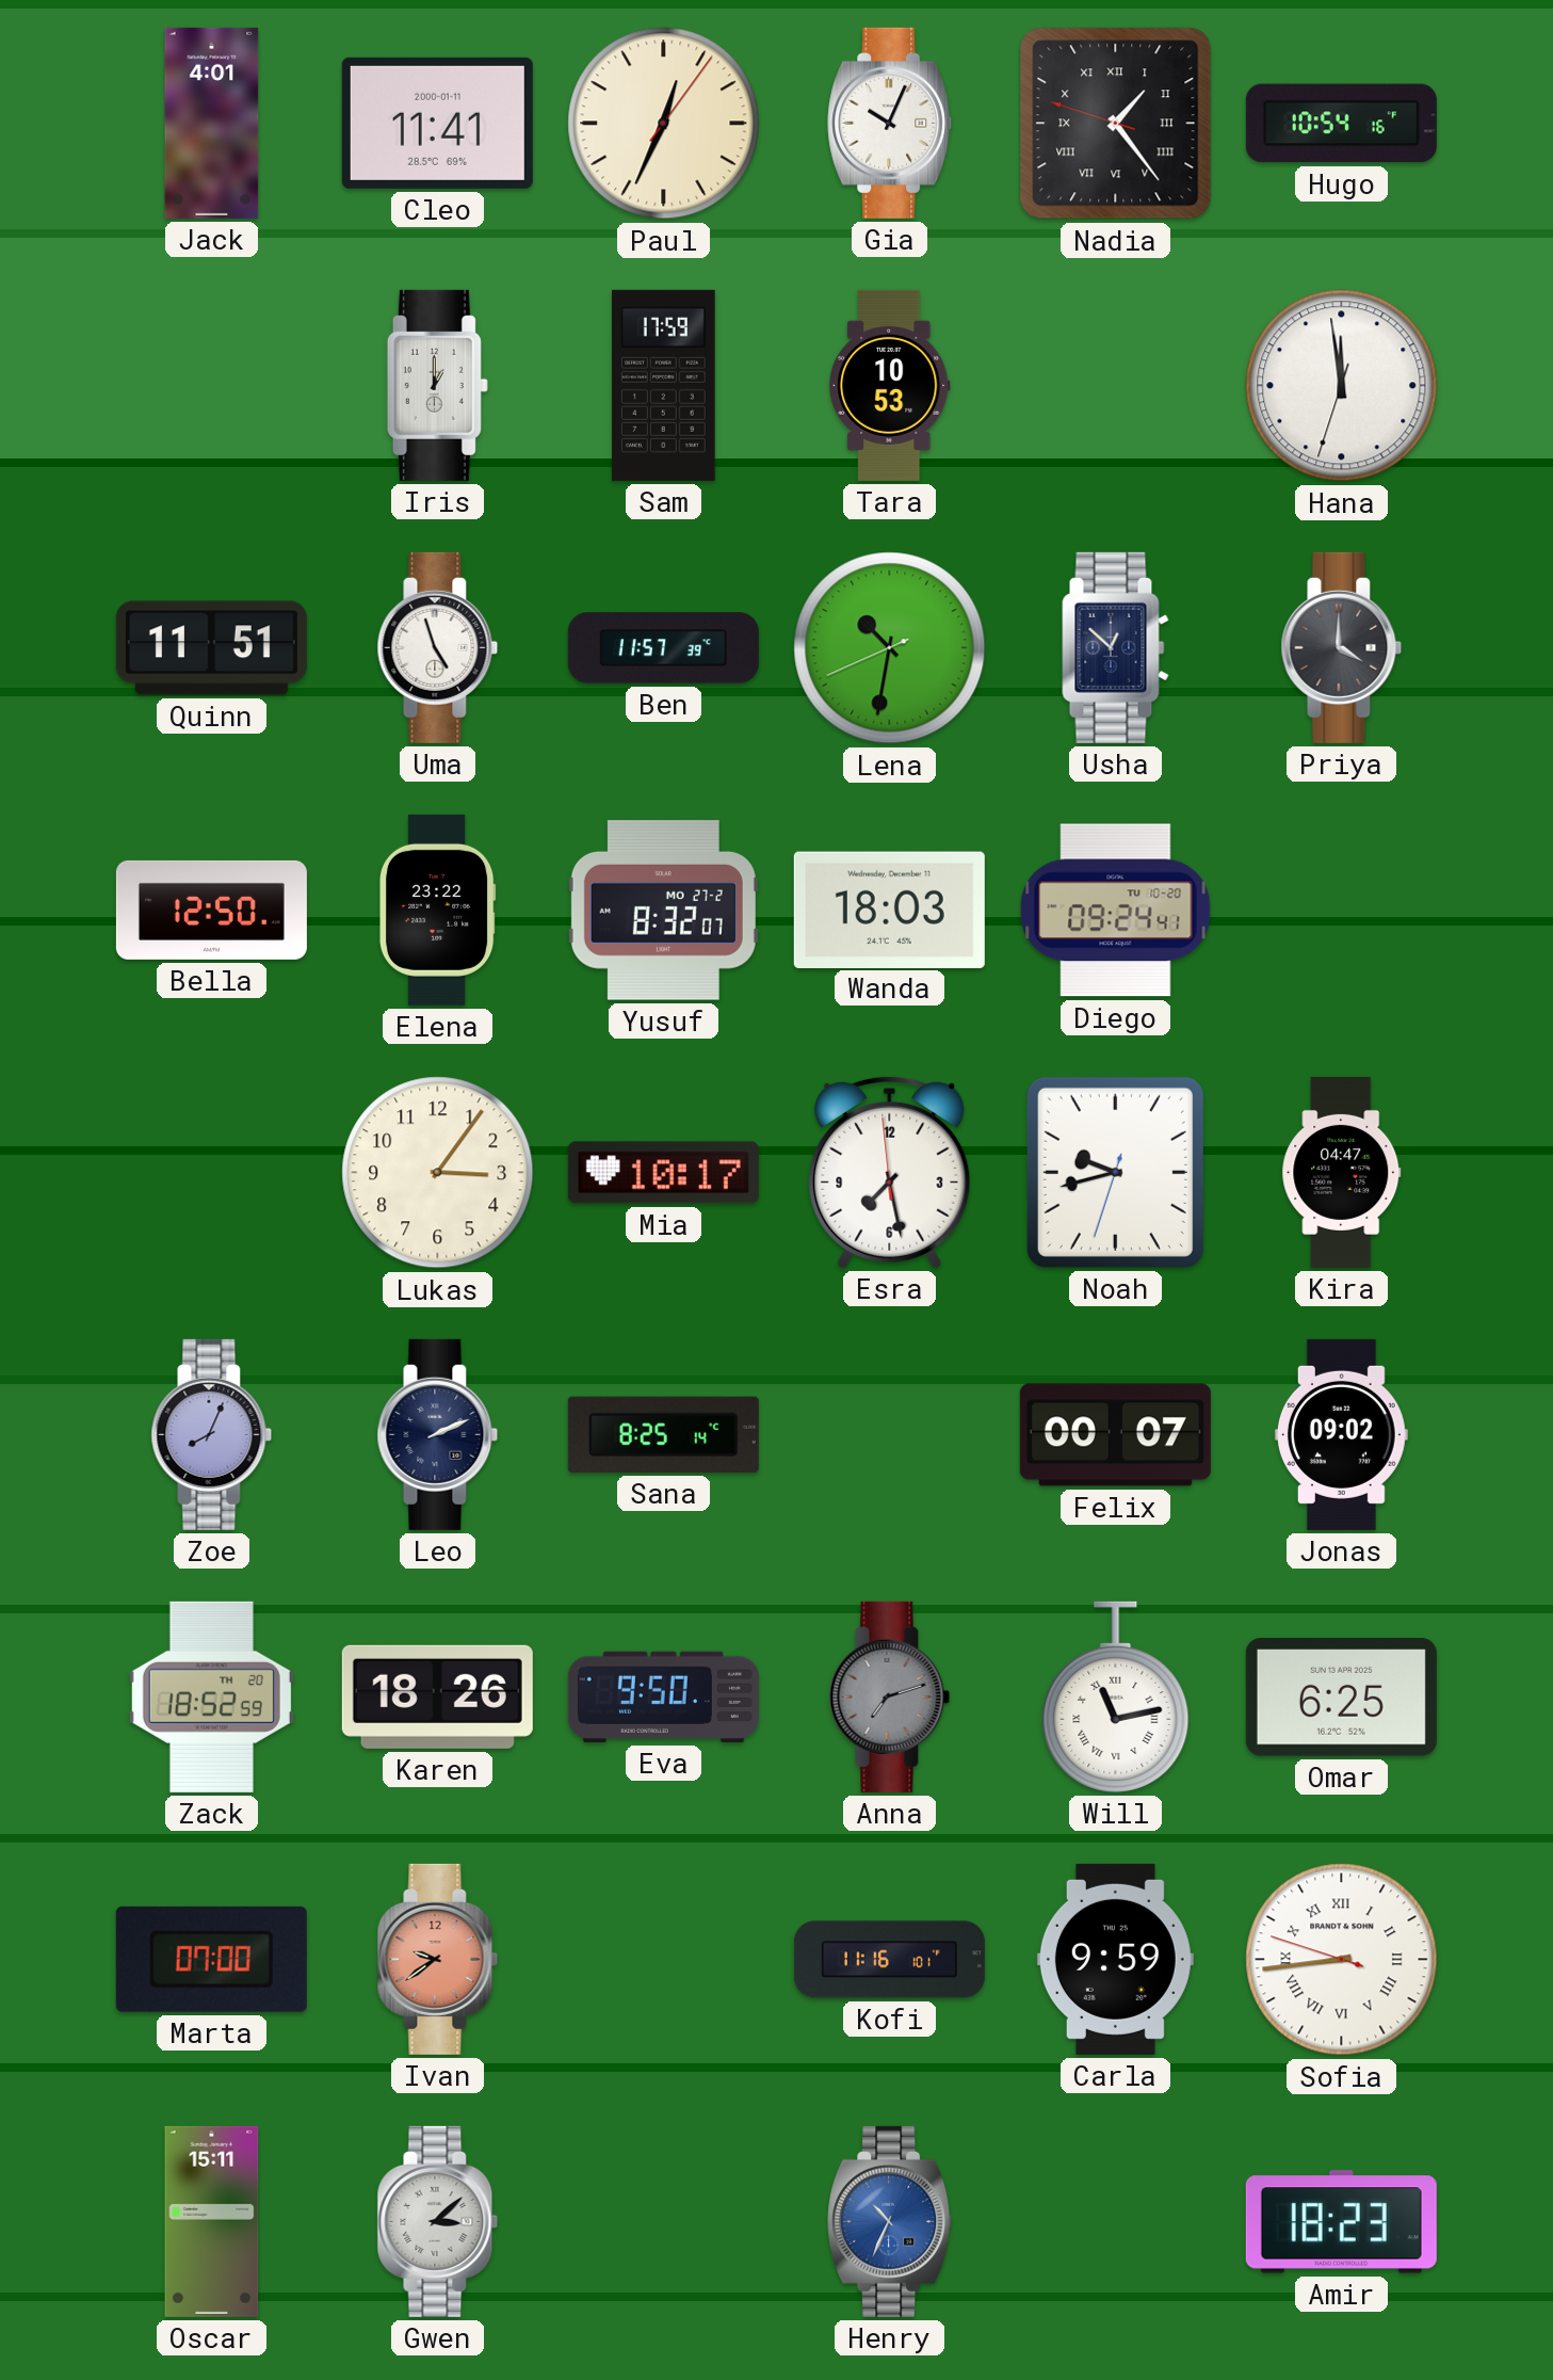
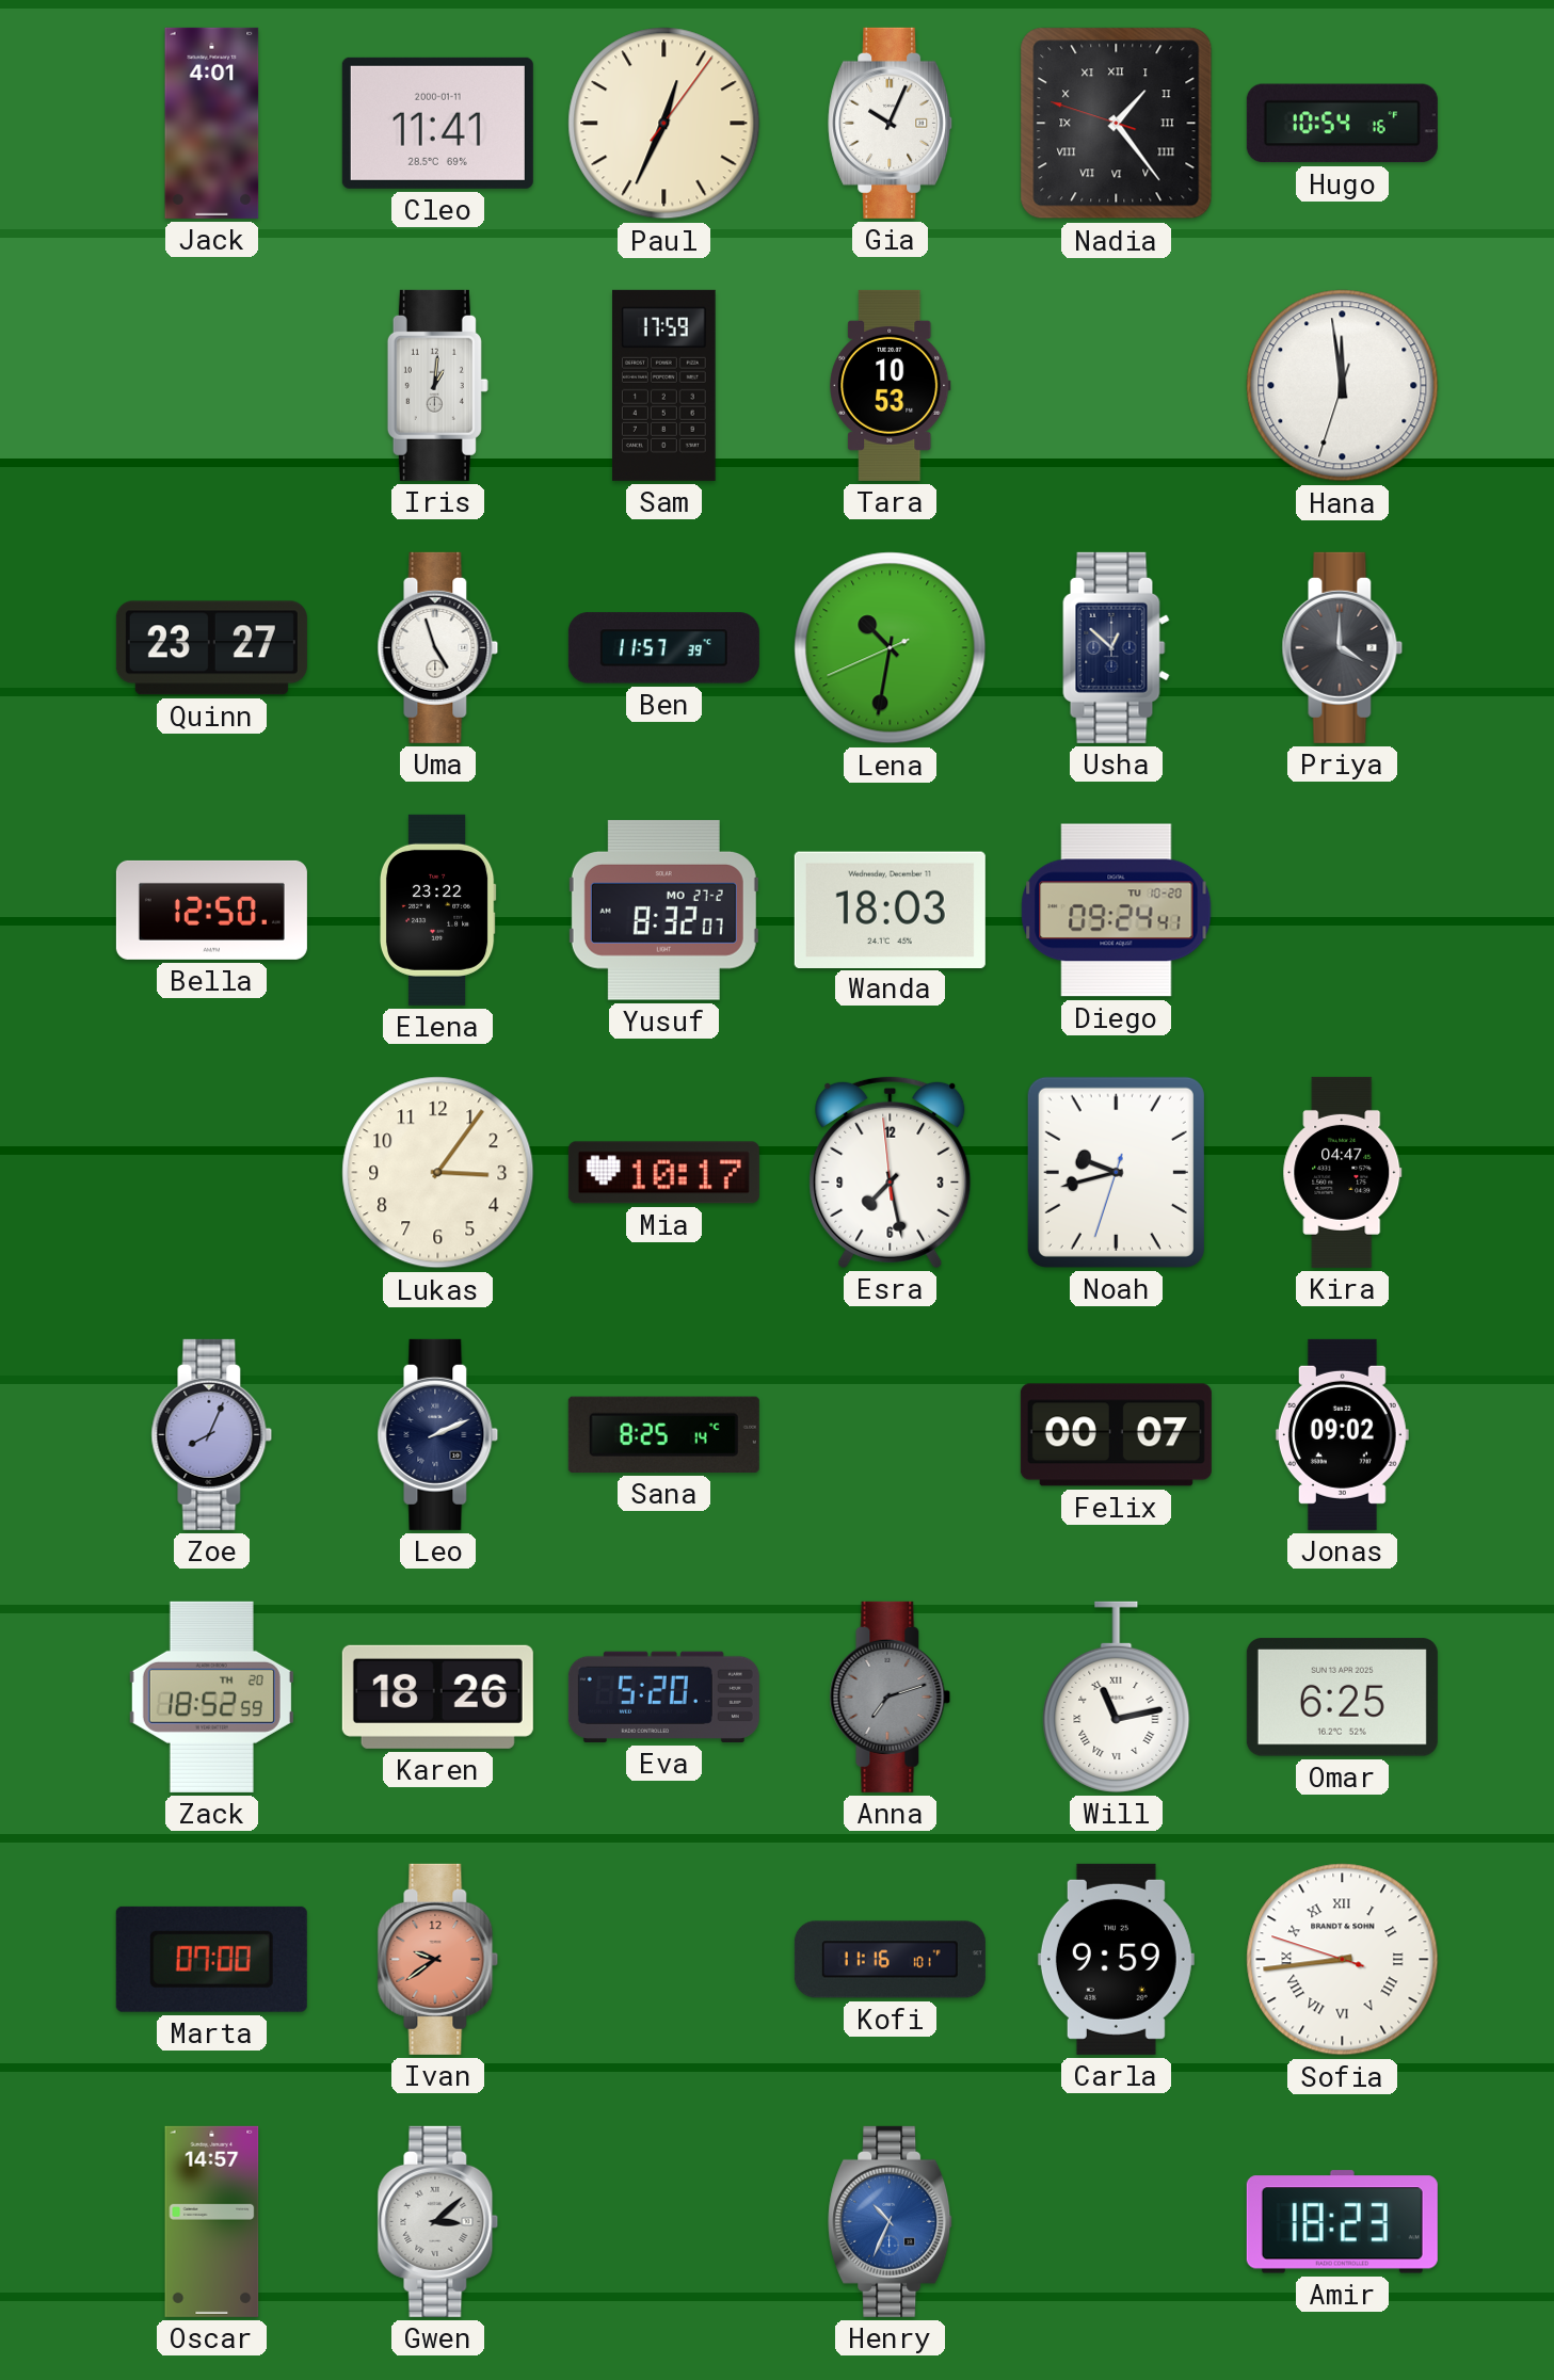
Iris: 1:00 -> 1:01 (437, 385)
Quinn: 11:51 -> 23:27 (211, 648)
Eva: 9:50 -> 5:20 (663, 1696)
Oscar: 15:11 -> 14:57 (212, 2221)
